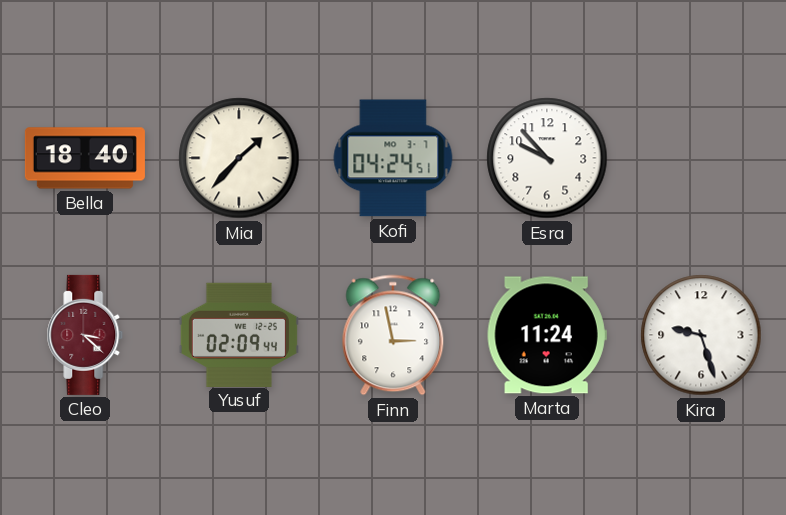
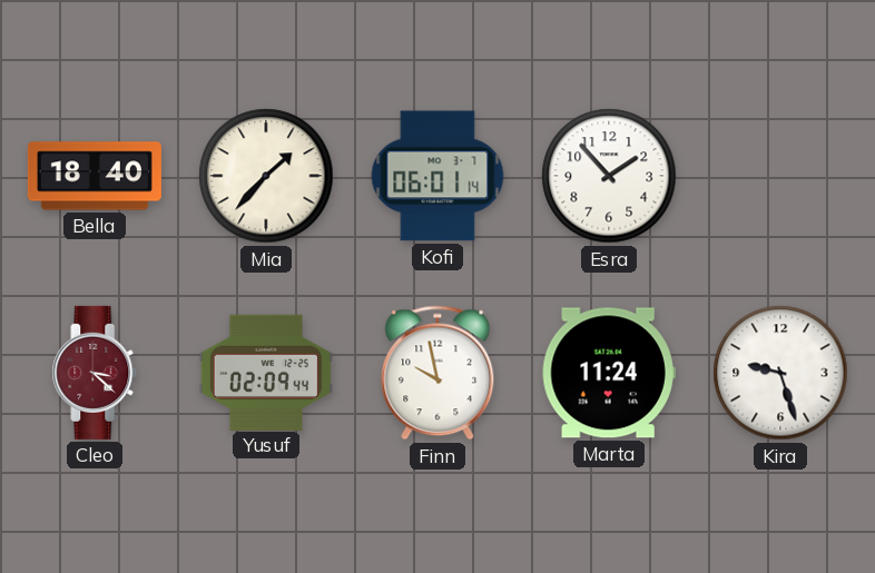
Kofi: 04:24 -> 06:01 (438, 176)
Esra: 9:53 -> 1:53 (609, 176)
Finn: 2:58 -> 9:58 (438, 373)
